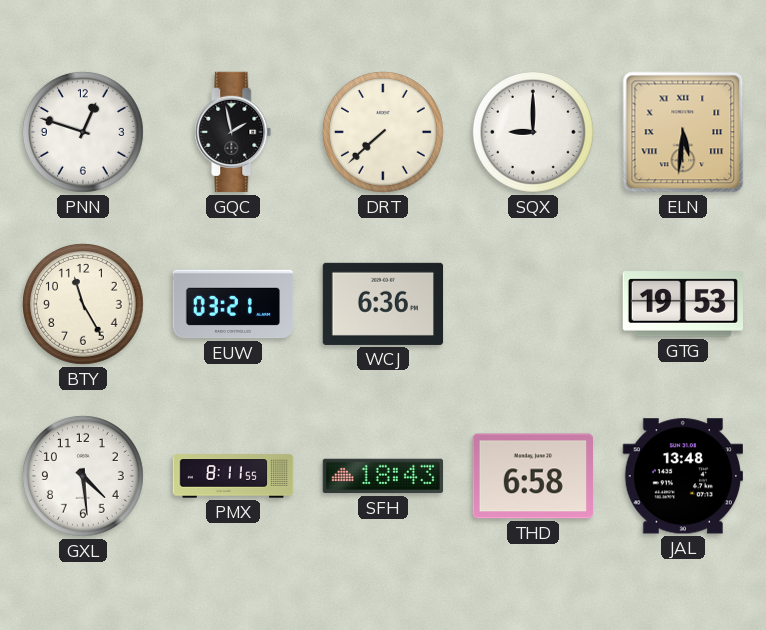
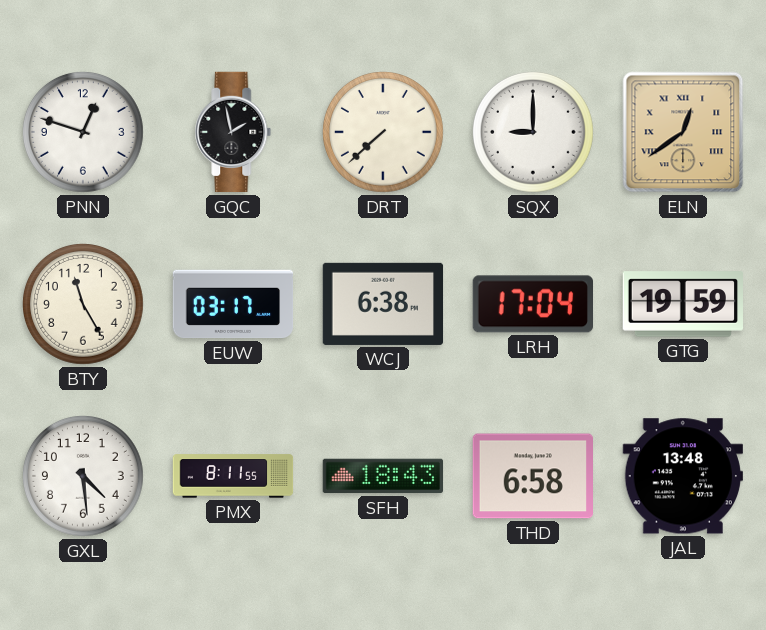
ELN: 5:31 -> 12:39 (683, 132)
EUW: 03:21 -> 03:17 (233, 304)
WCJ: 6:36 -> 6:38 (383, 304)
LRH: none -> 17:04 (532, 304)
GTG: 19:53 -> 19:59 (683, 304)
